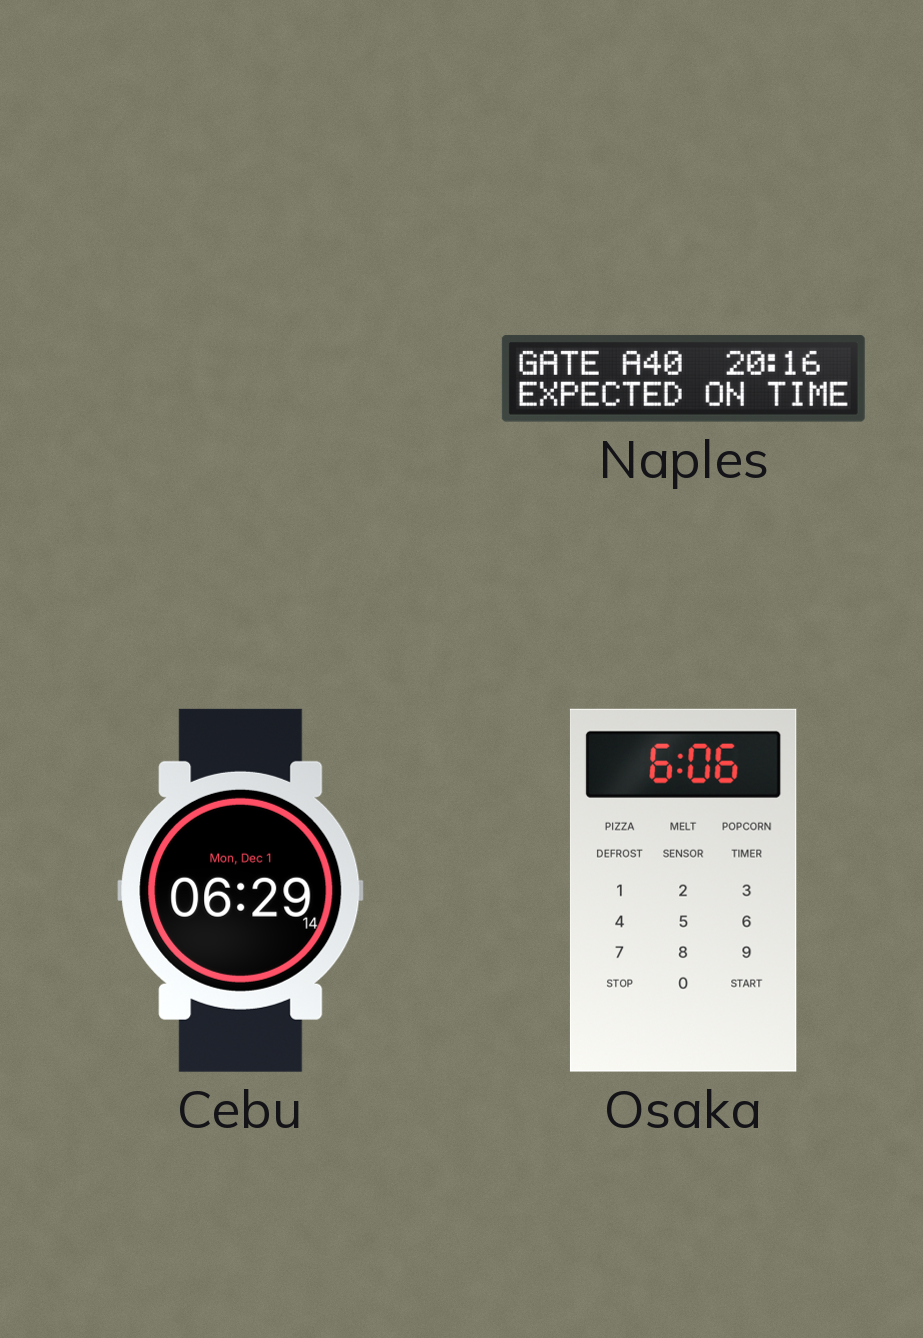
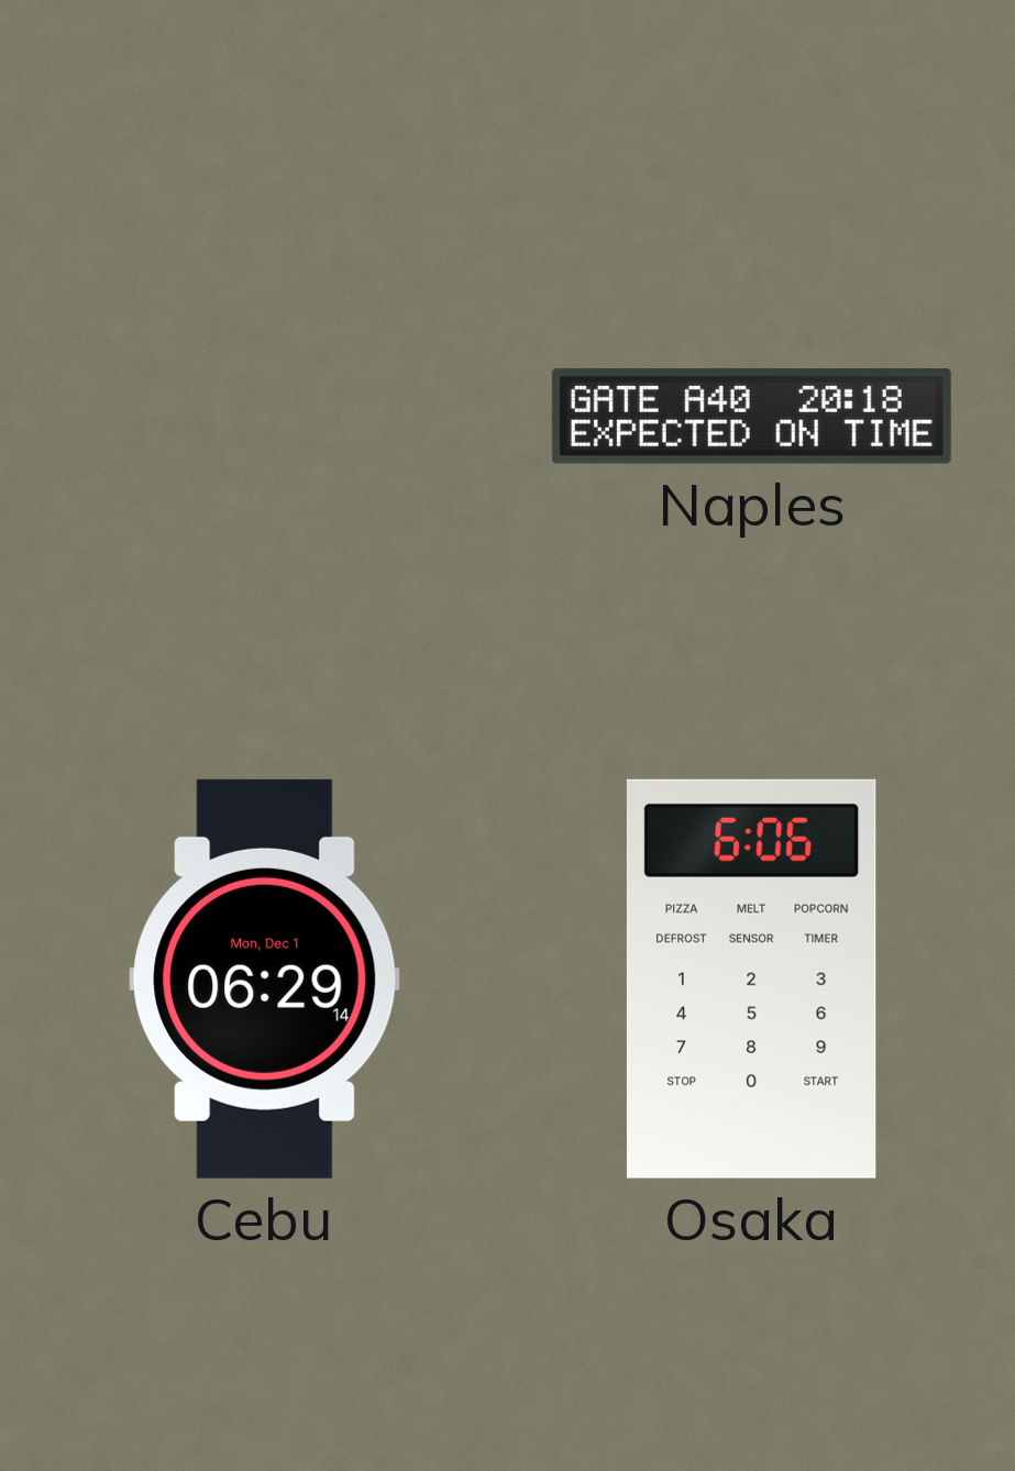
Naples: 20:16 -> 20:18 (751, 416)
